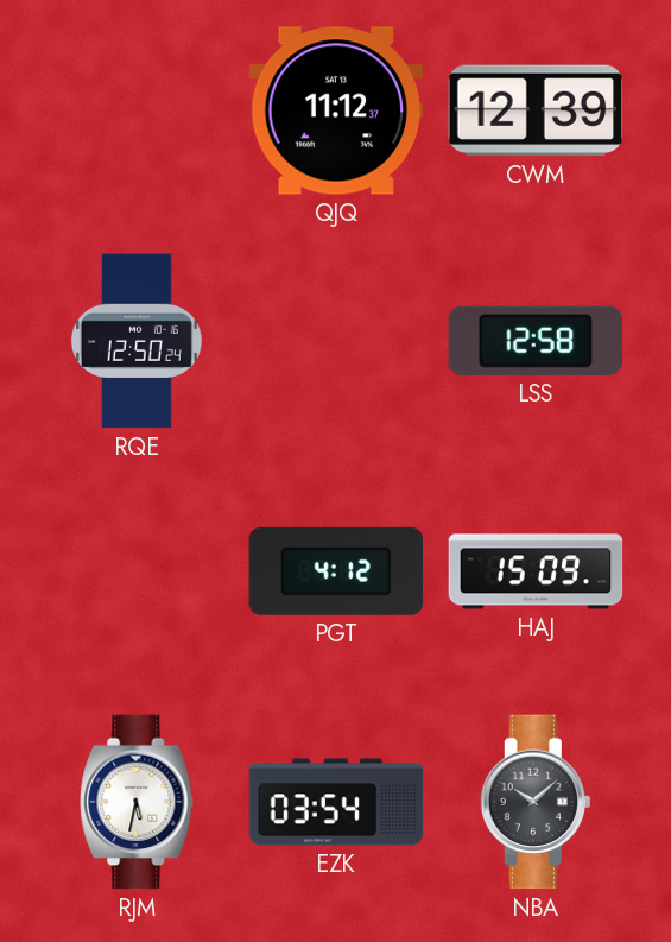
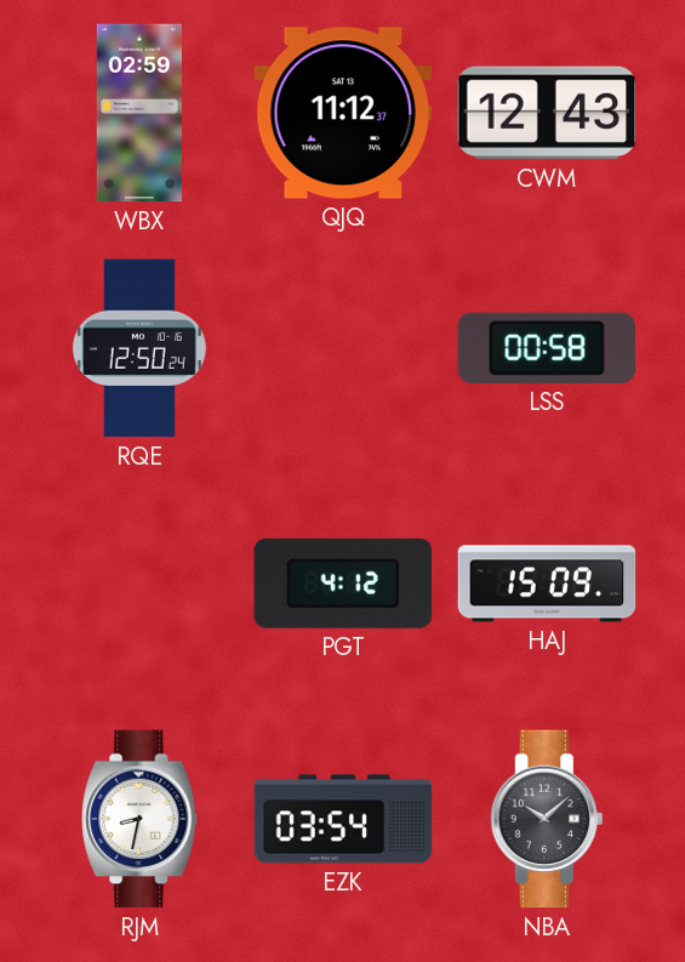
WBX: none -> 02:59 (139, 113)
CWM: 12:39 -> 12:43 (547, 113)
LSS: 12:58 -> 00:58 (546, 348)
RJM: 5:32 -> 8:32 (139, 819)
